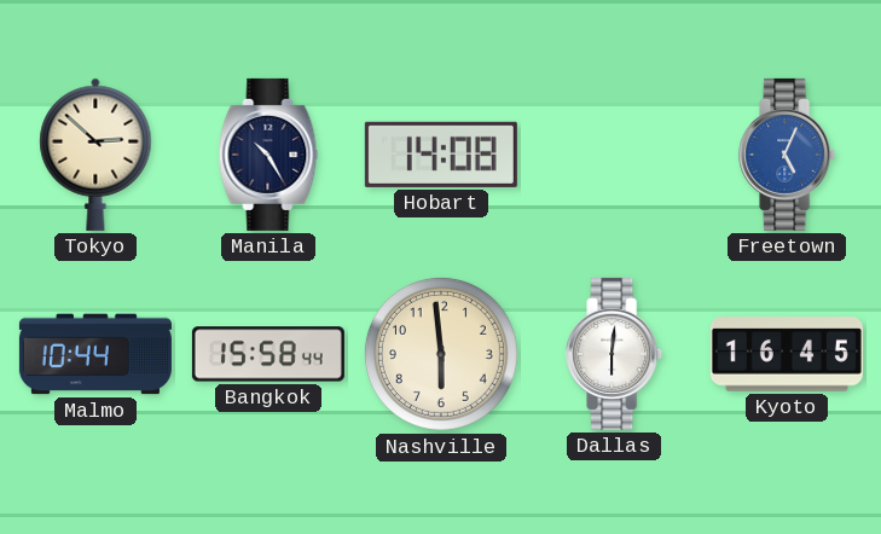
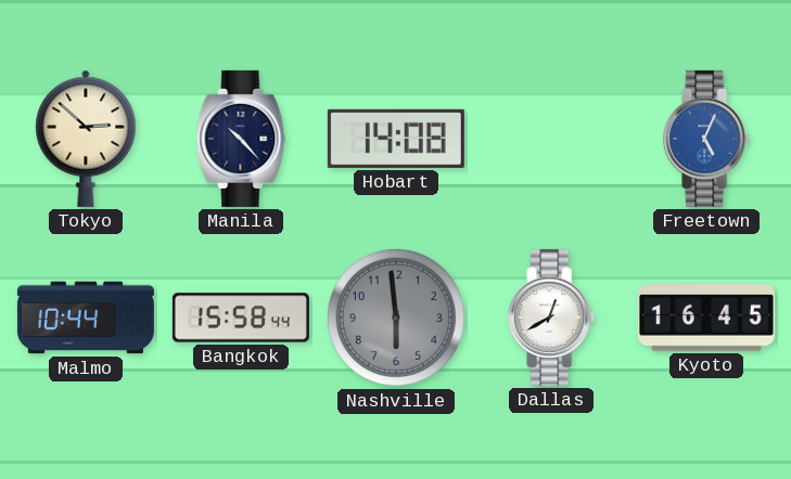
Manila: 10:25 -> 10:23 (241, 139)
Nashville dial: cream -> grey (396, 318)
Dallas: 6:01 -> 12:40 (552, 318)
